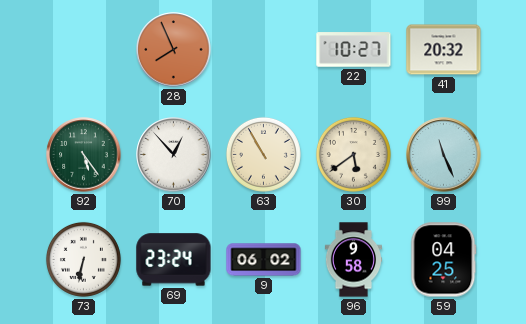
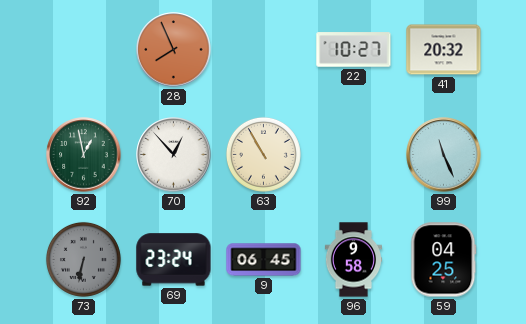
92: 5:24 -> 12:58 (84, 155)
30: 5:39 -> none (353, 154)
73 dial: white -> grey (83, 259)
9: 06:02 -> 06:45 (264, 260)
